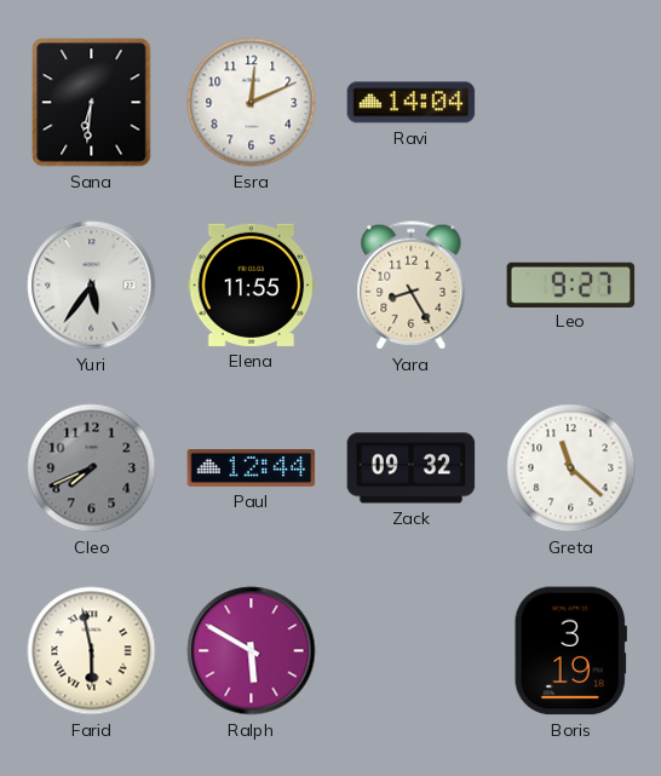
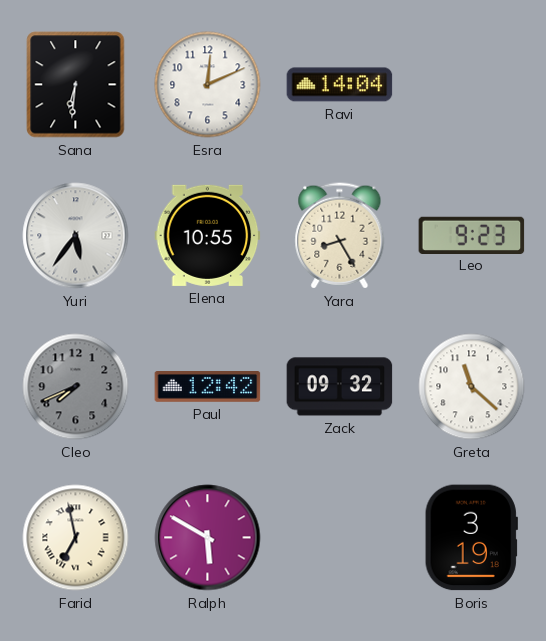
Elena: 11:55 -> 10:55 (208, 235)
Leo: 9:27 -> 9:23 (472, 235)
Paul: 12:44 -> 12:42 (208, 387)
Farid: 5:58 -> 6:58 (76, 538)
